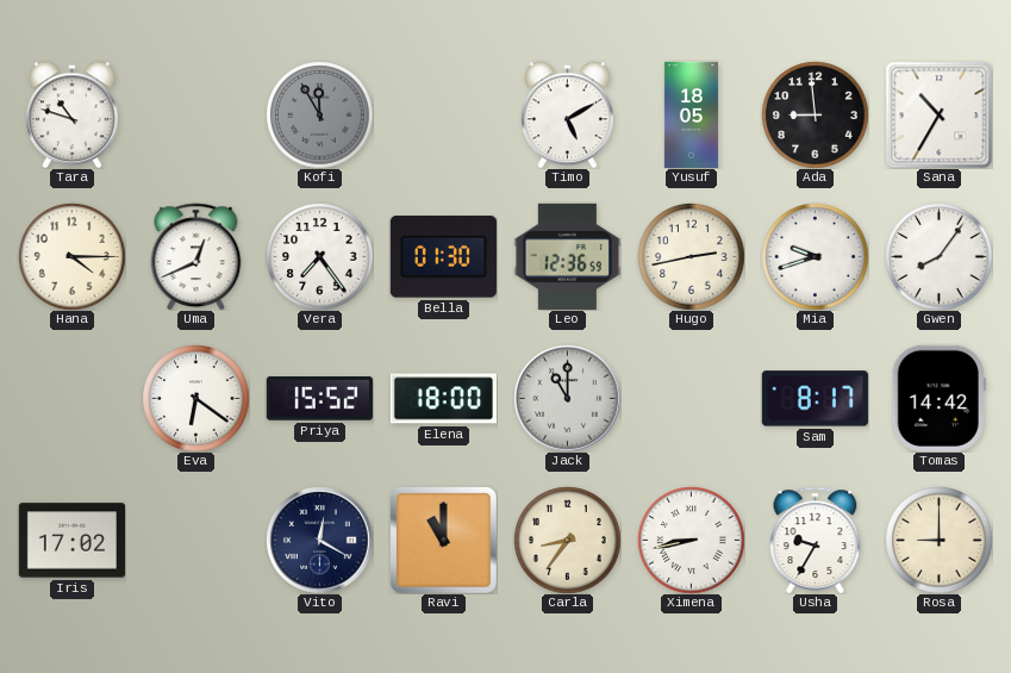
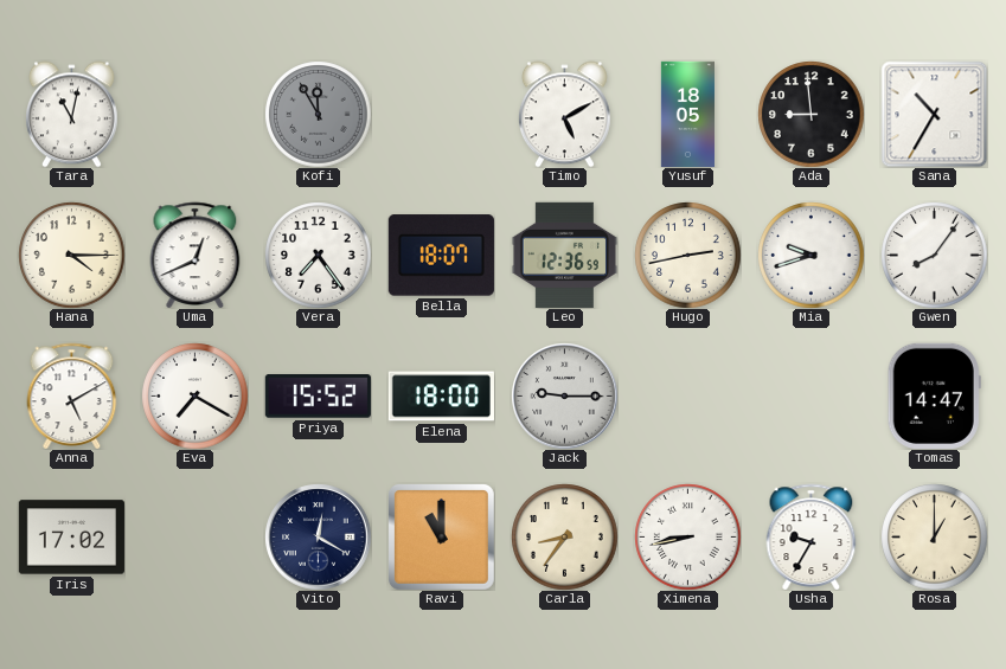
Tara: 10:48 -> 11:02 (71, 114)
Bella: 01:30 -> 18:07 (441, 256)
Anna: none -> 5:10 (72, 395)
Eva: 6:21 -> 7:20 (194, 395)
Jack: 11:00 -> 9:15 (564, 395)
Sam: 8:17 -> none (815, 399)
Tomas: 14:42 -> 14:47 (934, 395)
Rosa: 9:00 -> 1:00 (934, 536)
